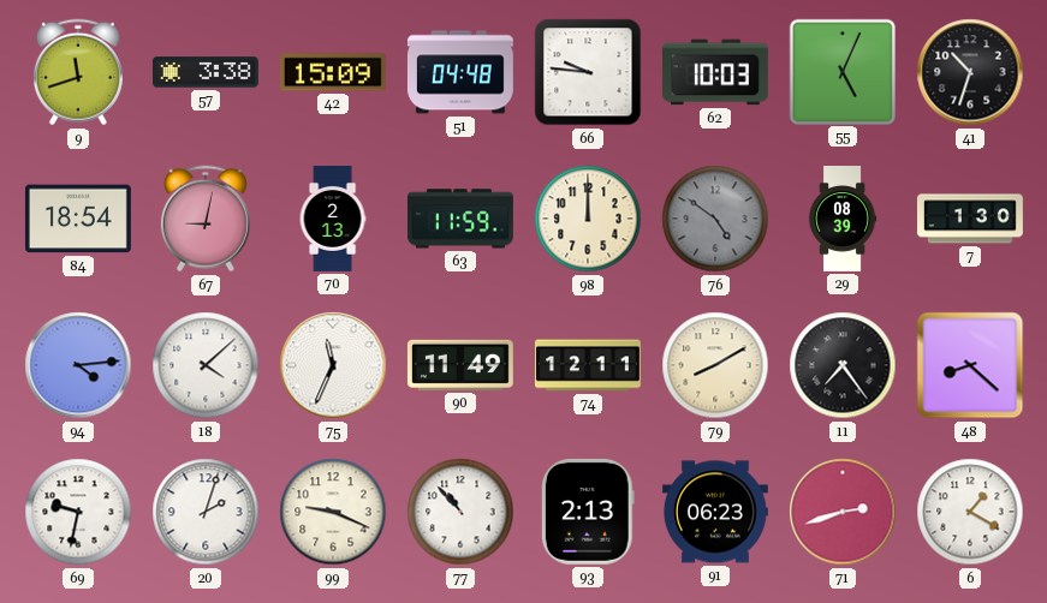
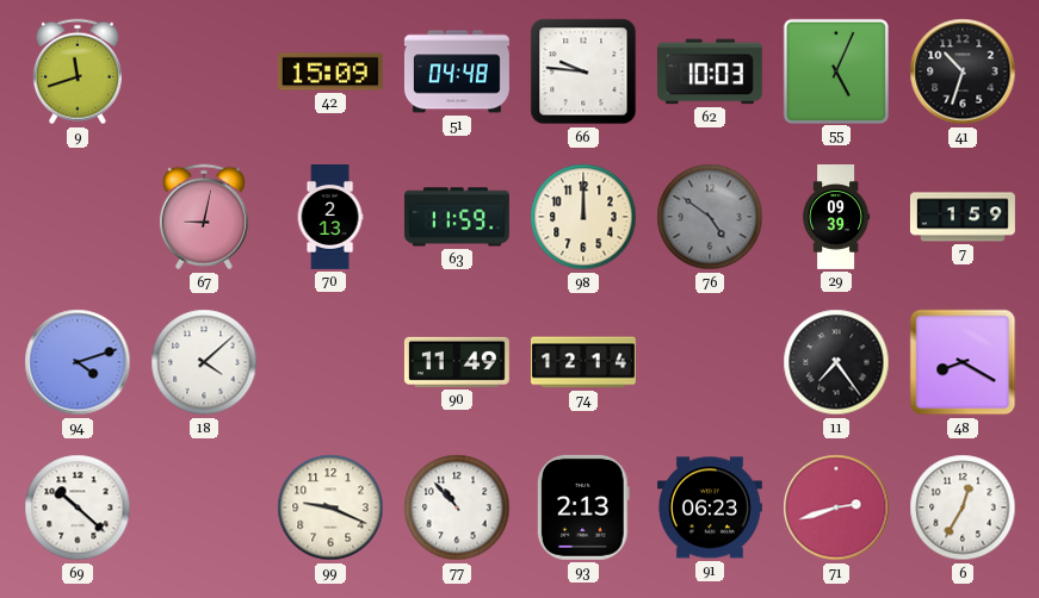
57: 3:38 -> none (206, 72)
84: 18:54 -> none (78, 219)
29: 08:39 -> 09:39 (836, 218)
7: 1:30 -> 1:59 (963, 217)
94: 4:14 -> 4:12 (78, 362)
75: 11:34 -> none (333, 365)
74: 12:11 -> 12:14 (583, 362)
79: 8:10 -> none (715, 365)
48: 8:22 -> 8:20 (963, 362)
69: 9:32 -> 10:22 (78, 507)
20: 2:03 -> none (206, 512)
6: 1:20 -> 12:35 (963, 507)
